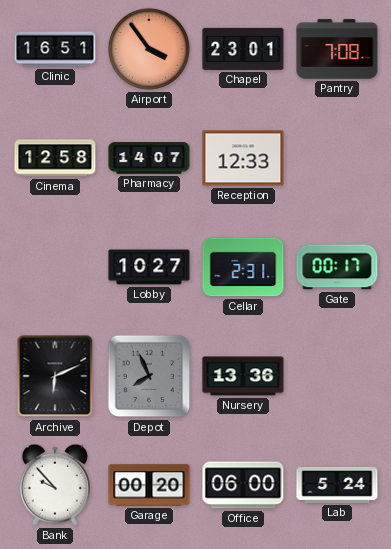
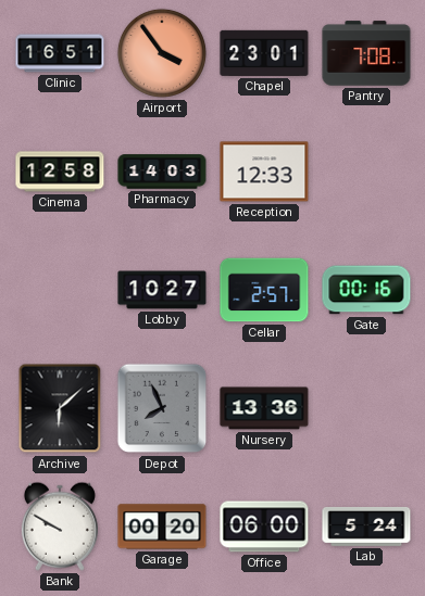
Pharmacy: 14:07 -> 14:03 (162, 172)
Cellar: 2:31 -> 2:57 (264, 290)
Gate: 00:17 -> 00:16 (366, 290)
Archive: 6:11 -> 6:08 (60, 408)
Bank: 9:53 -> 9:50 (60, 527)
